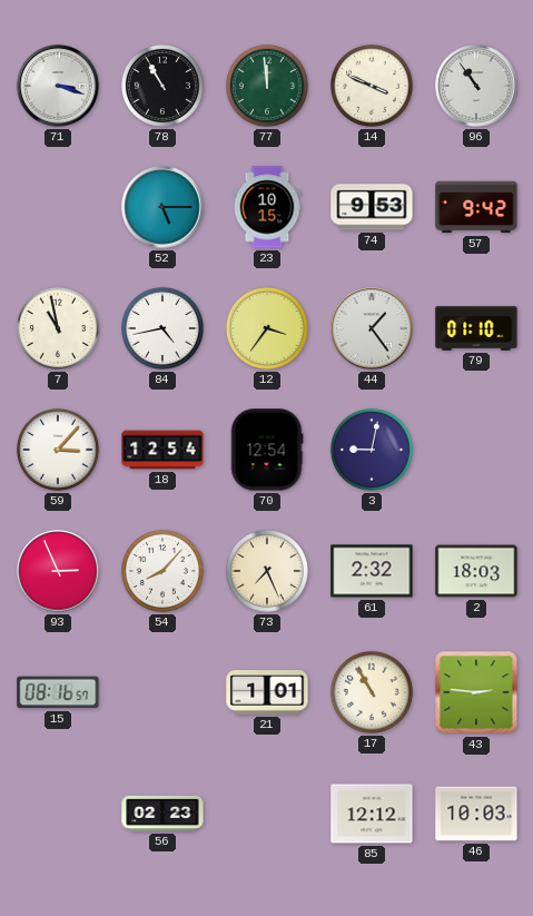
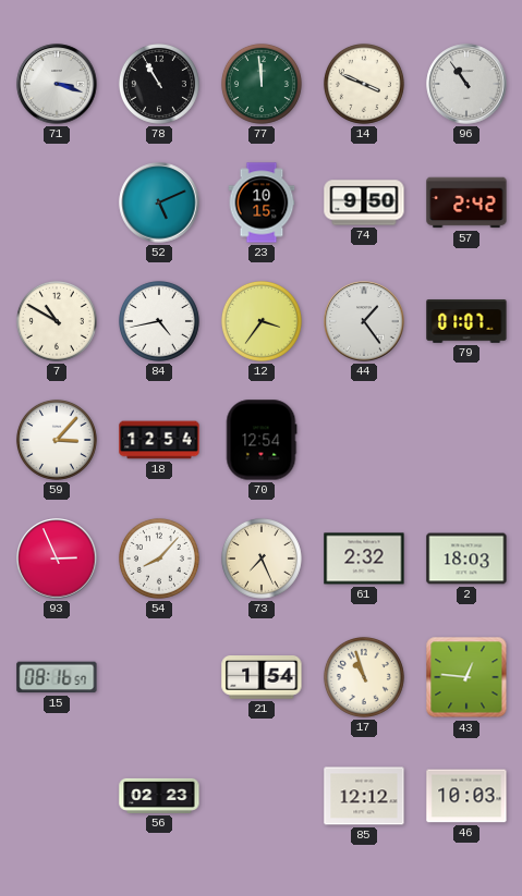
52: 5:15 -> 5:11 (159, 202)
74: 9:53 -> 9:50 (364, 202)
57: 9:42 -> 2:42 (466, 202)
7: 10:58 -> 10:50 (57, 321)
79: 01:10 -> 01:07 (466, 321)
3: 9:02 -> none (372, 450)
21: 1:01 -> 1:54 (262, 678)
17: 10:55 -> 10:57 (364, 677)
43: 2:46 -> 12:46 (466, 677)
